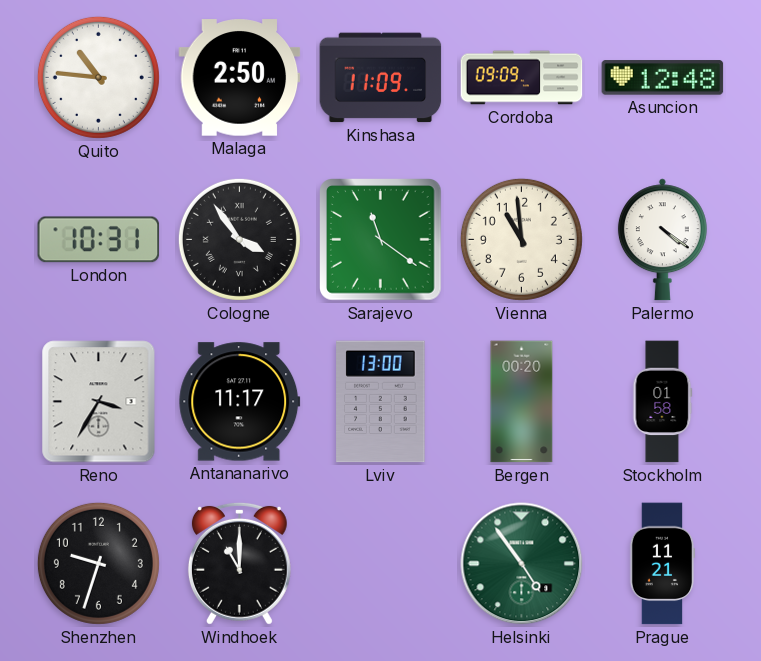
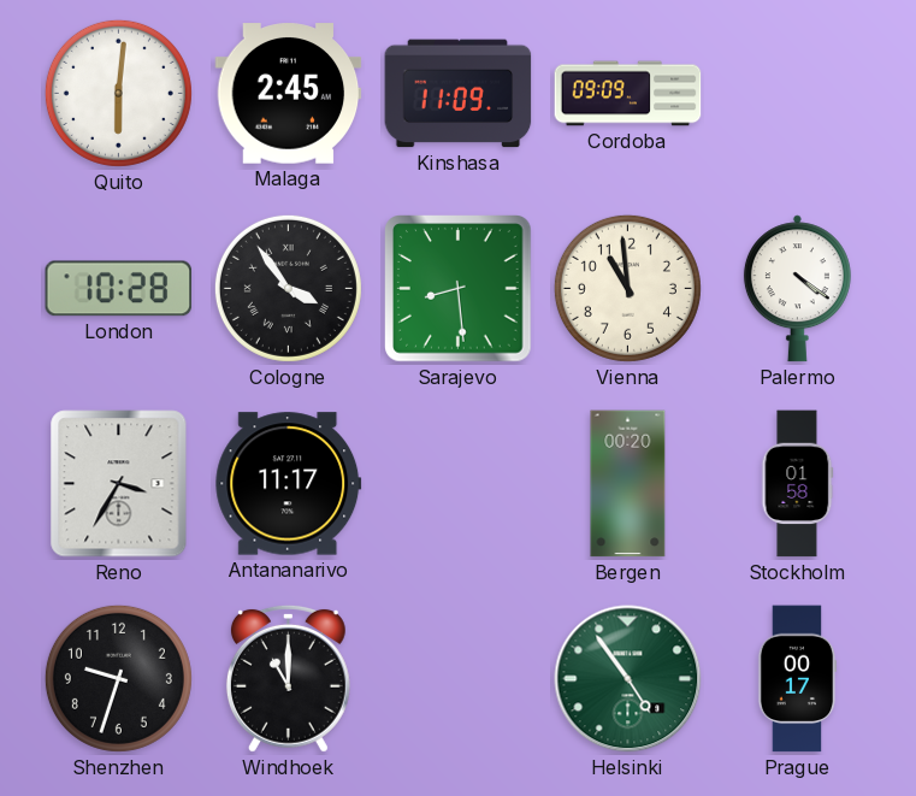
Quito: 10:46 -> 6:01 (118, 93)
Malaga: 2:50 -> 2:45 (289, 94)
Asuncion: 12:48 -> none (663, 78)
London: 10:31 -> 10:28 (119, 289)
Sarajevo: 11:21 -> 8:29 (459, 289)
Lviv: 13:00 -> none (381, 402)
Prague: 11:21 -> 00:17 (797, 679)
